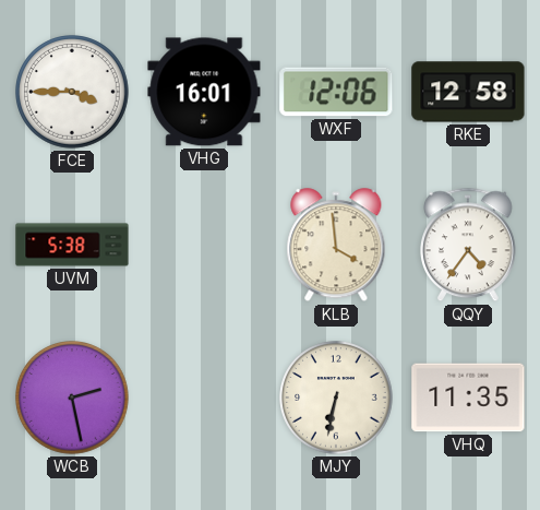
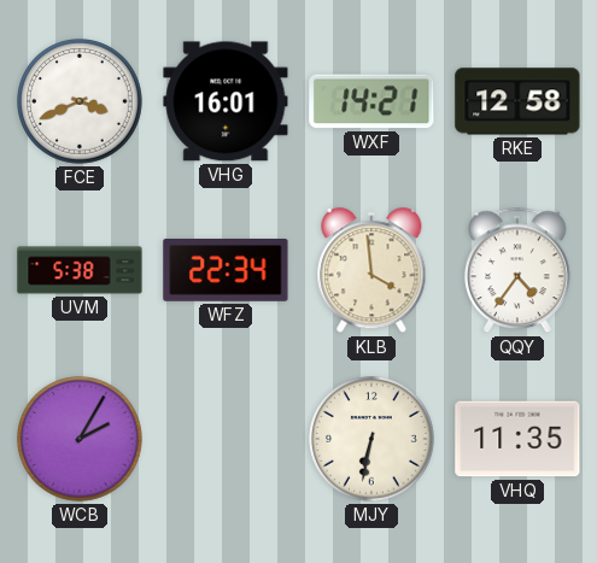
FCE: 3:45 -> 3:41 (80, 101)
WXF: 12:06 -> 14:21 (371, 101)
WFZ: none -> 22:34 (226, 271)
WCB: 2:28 -> 2:05 (80, 439)
